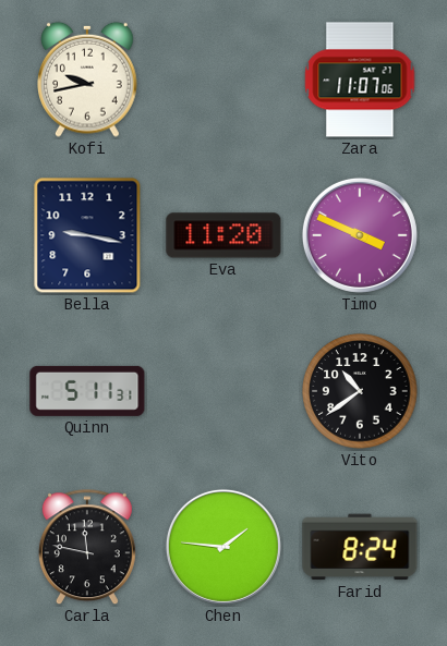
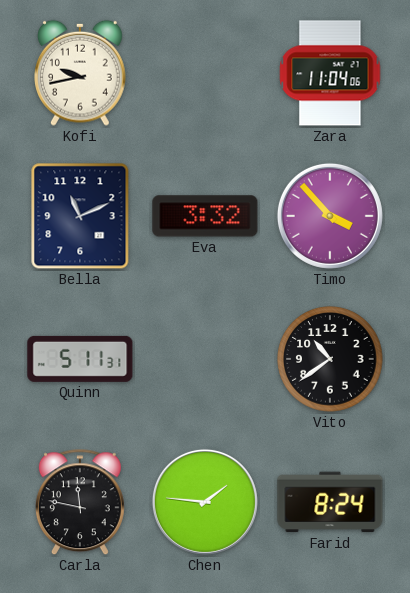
Zara: 11:07 -> 11:04 (330, 73)
Bella: 9:17 -> 11:11 (80, 216)
Eva: 11:20 -> 3:32 (205, 216)
Timo: 3:49 -> 3:53 (330, 216)
